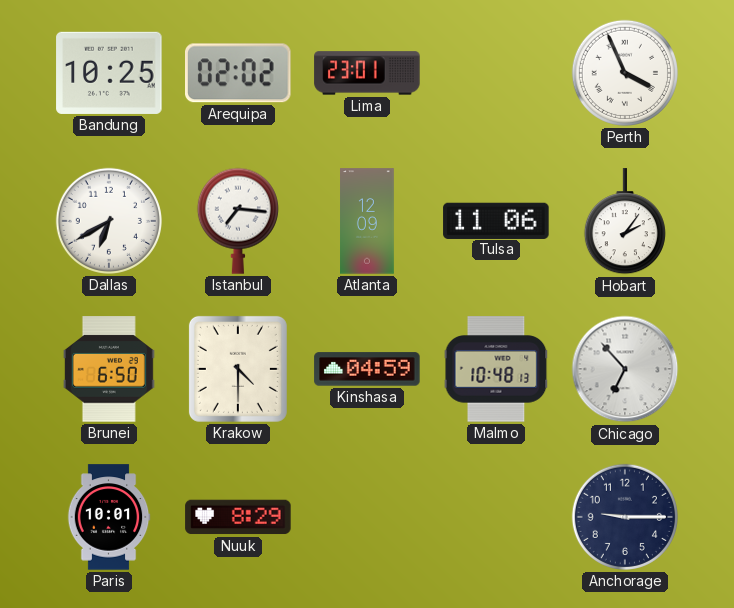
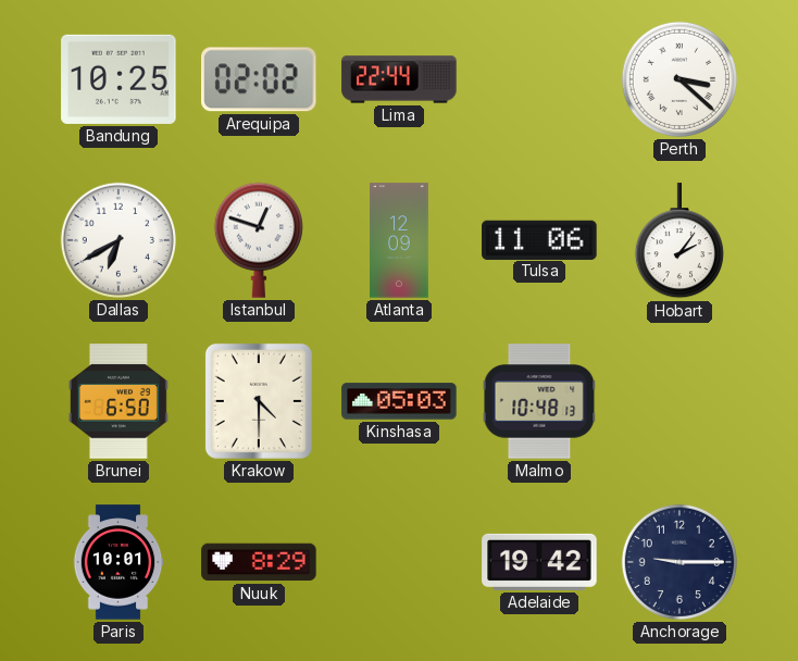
Lima: 23:01 -> 22:44 (399, 79)
Perth: 3:56 -> 3:22 (679, 79)
Istanbul: 7:16 -> 12:48 (259, 240)
Kinshasa: 04:59 -> 05:03 (399, 401)
Chicago: 6:53 -> none (625, 369)
Adelaide: none -> 19:42 (539, 562)
